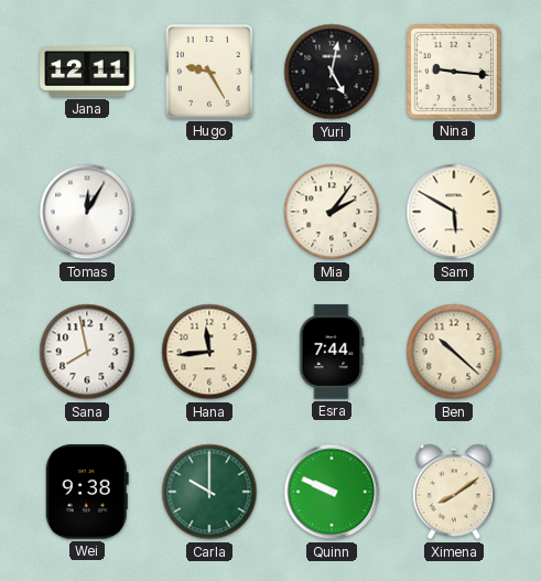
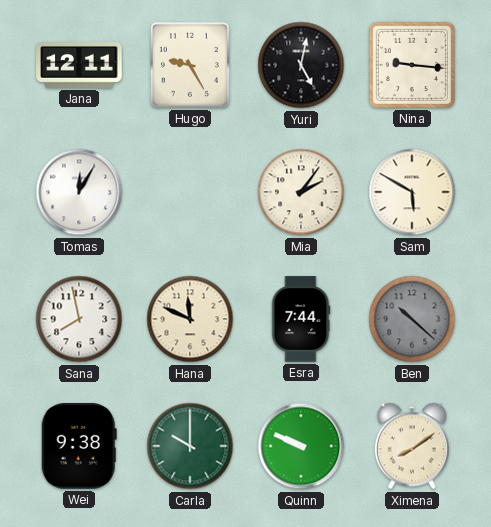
Hana: 11:44 -> 11:49 (190, 319)
Ben dial: cream -> grey (412, 319)
